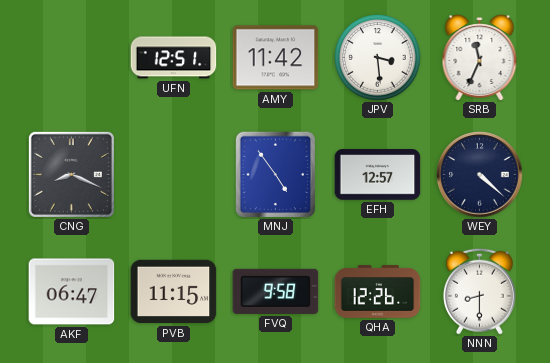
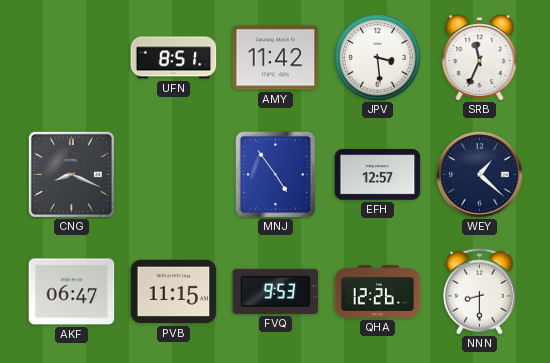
UFN: 12:51 -> 8:51 (174, 58)
WEY: 4:22 -> 1:22 (480, 175)
FVQ: 9:58 -> 9:53 (276, 291)
